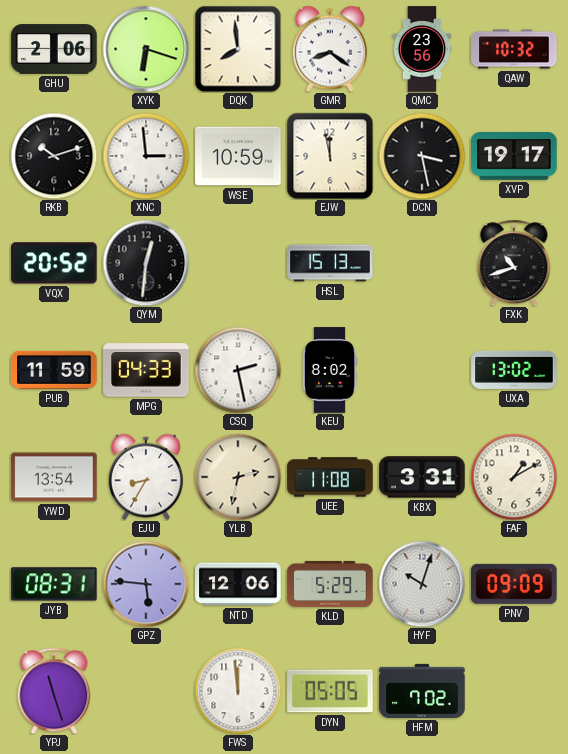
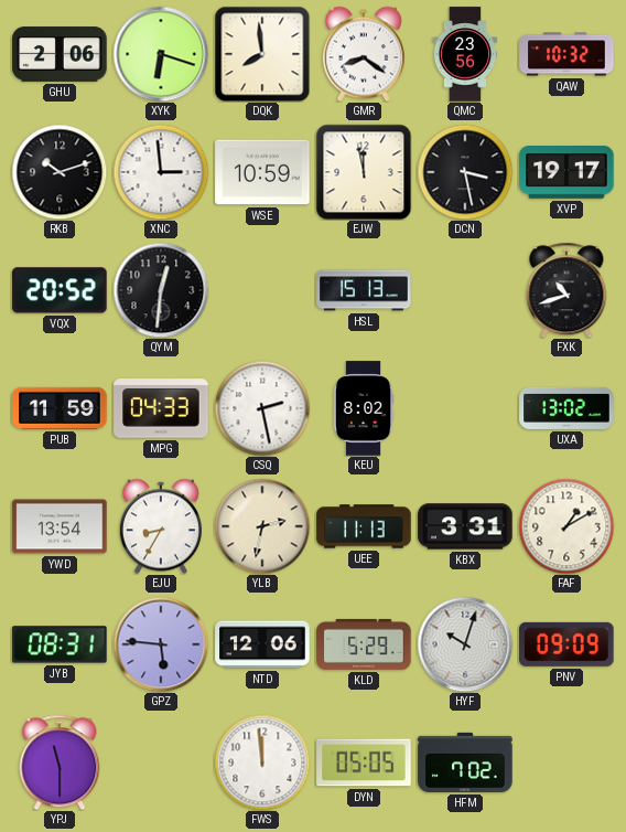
UEE: 11:08 -> 11:13 (364, 526)
YPJ: 11:27 -> 11:30 (60, 762)
